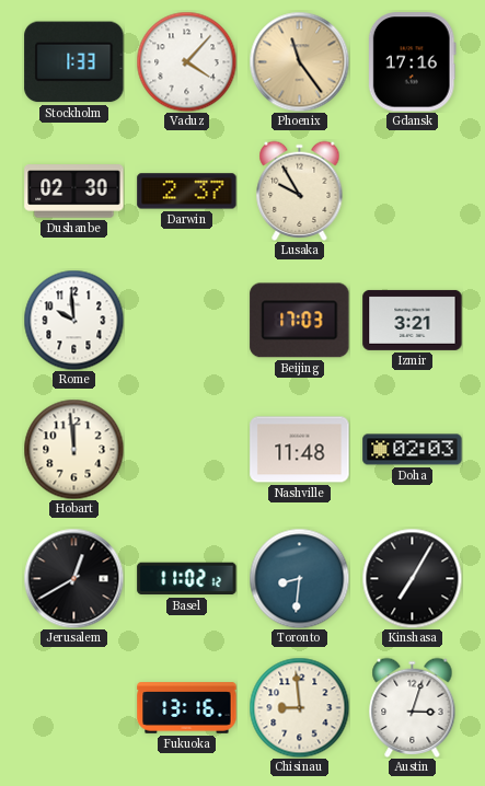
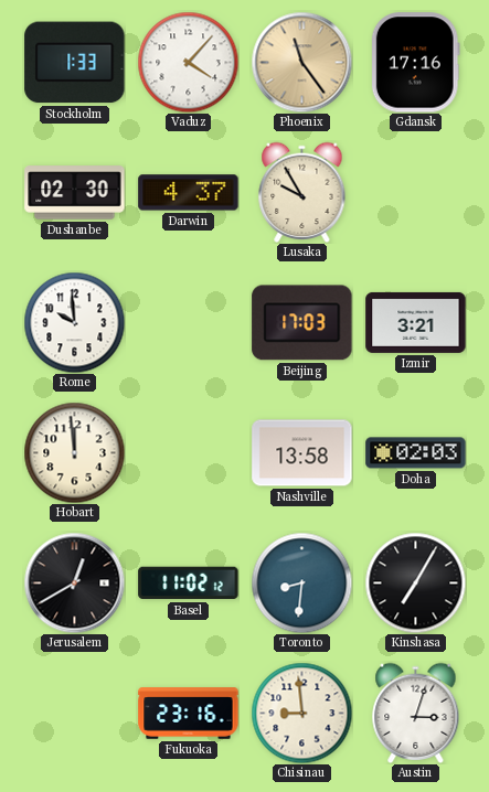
Darwin: 2:37 -> 4:37 (189, 193)
Nashville: 11:48 -> 13:58 (302, 453)
Fukuoka: 13:16 -> 23:16 (189, 714)
